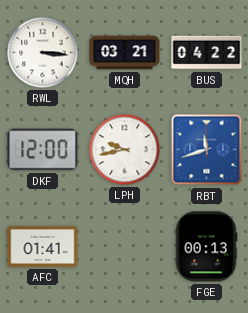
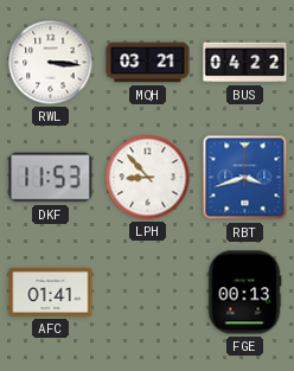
DKF: 12:00 -> 11:53 (51, 178)
LPH: 9:43 -> 8:53 (148, 178)
RBT: 11:42 -> 3:42 (245, 178)
